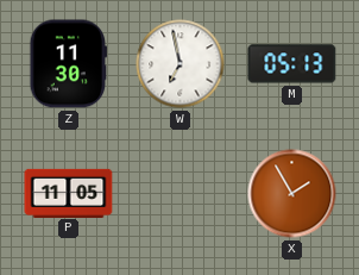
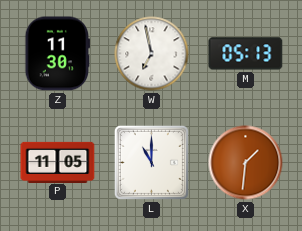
L: none -> 11:00 (151, 162)
X: 1:55 -> 1:31 (246, 163)
